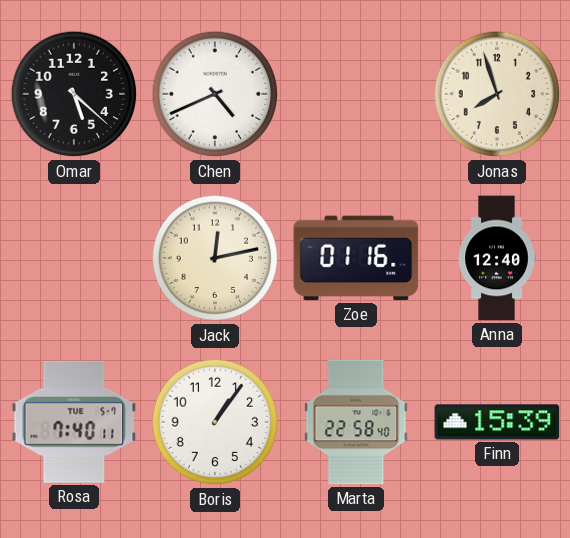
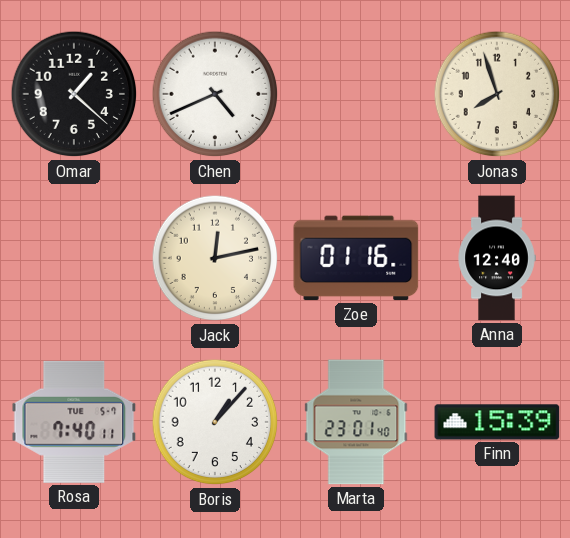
Omar: 5:22 -> 1:22 (74, 94)
Boris: 1:06 -> 1:07 (215, 422)
Marta: 22:58 -> 23:01 (356, 422)
